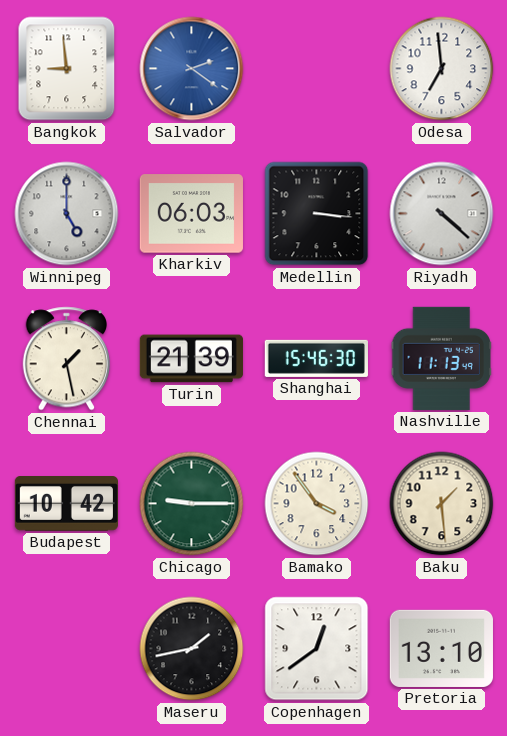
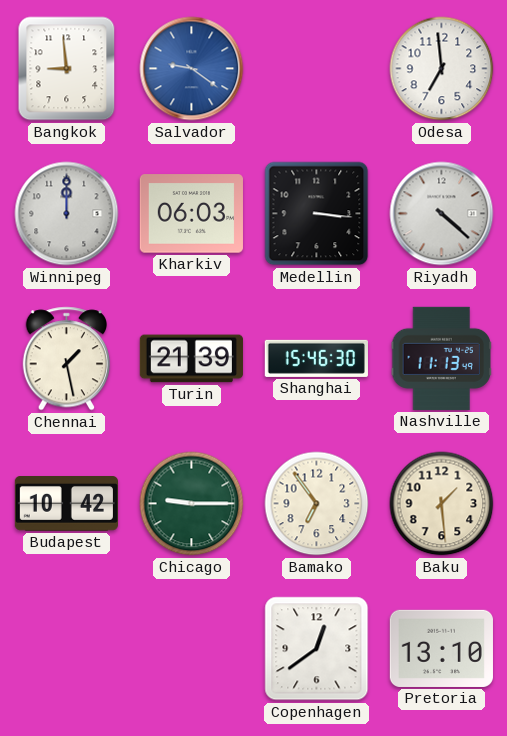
Salvador: 2:21 -> 9:21 (192, 69)
Winnipeg: 5:00 -> 12:00 (67, 214)
Bamako: 3:54 -> 6:54 (317, 504)
Maseru: 1:43 -> none (192, 649)
